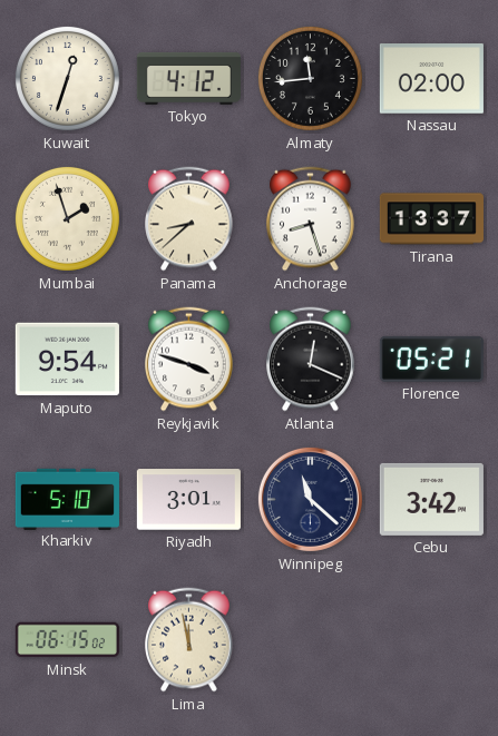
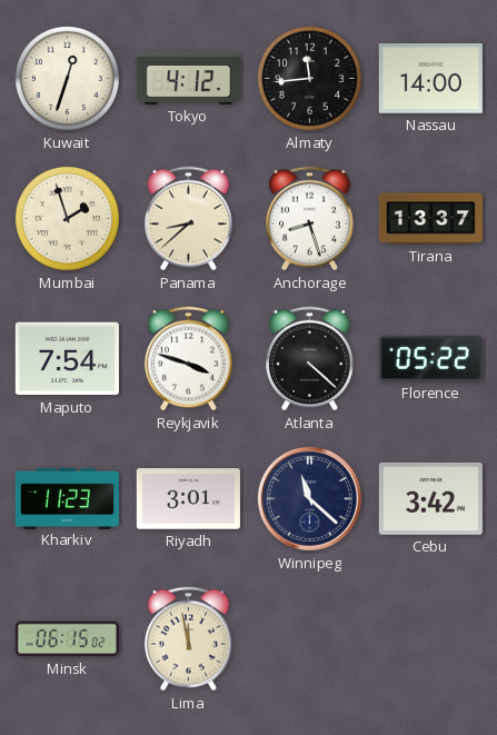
Nassau: 02:00 -> 14:00 (430, 79)
Maputo: 9:54 -> 7:54 (67, 359)
Atlanta: 12:19 -> 4:22 (310, 359)
Florence: 05:21 -> 05:22 (430, 358)
Kharkiv: 5:10 -> 11:23 (67, 498)
